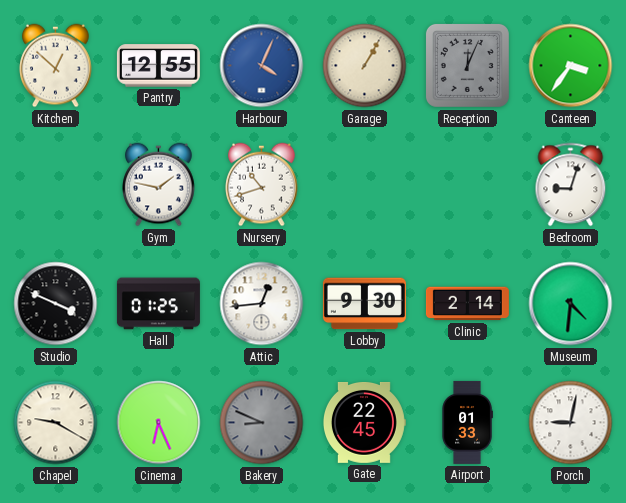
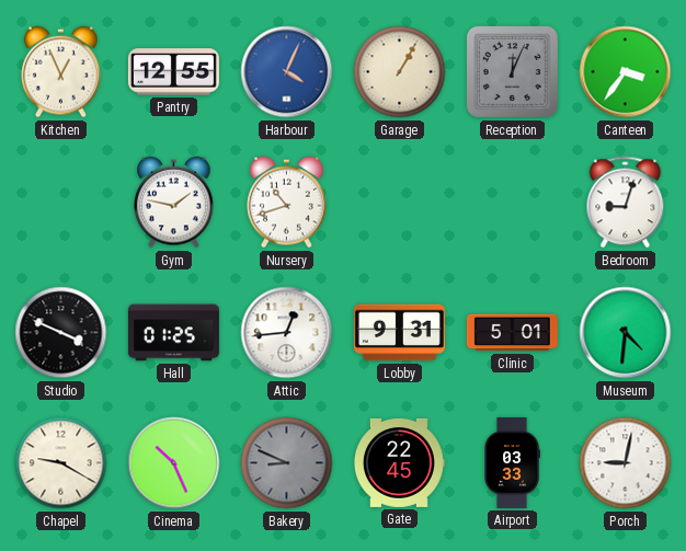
Kitchen: 12:52 -> 12:56 (61, 72)
Lobby: 9:30 -> 9:31 (399, 333)
Clinic: 2:14 -> 5:01 (512, 333)
Cinema: 6:26 -> 10:26 (174, 463)
Airport: 01:33 -> 03:33 (512, 462)
